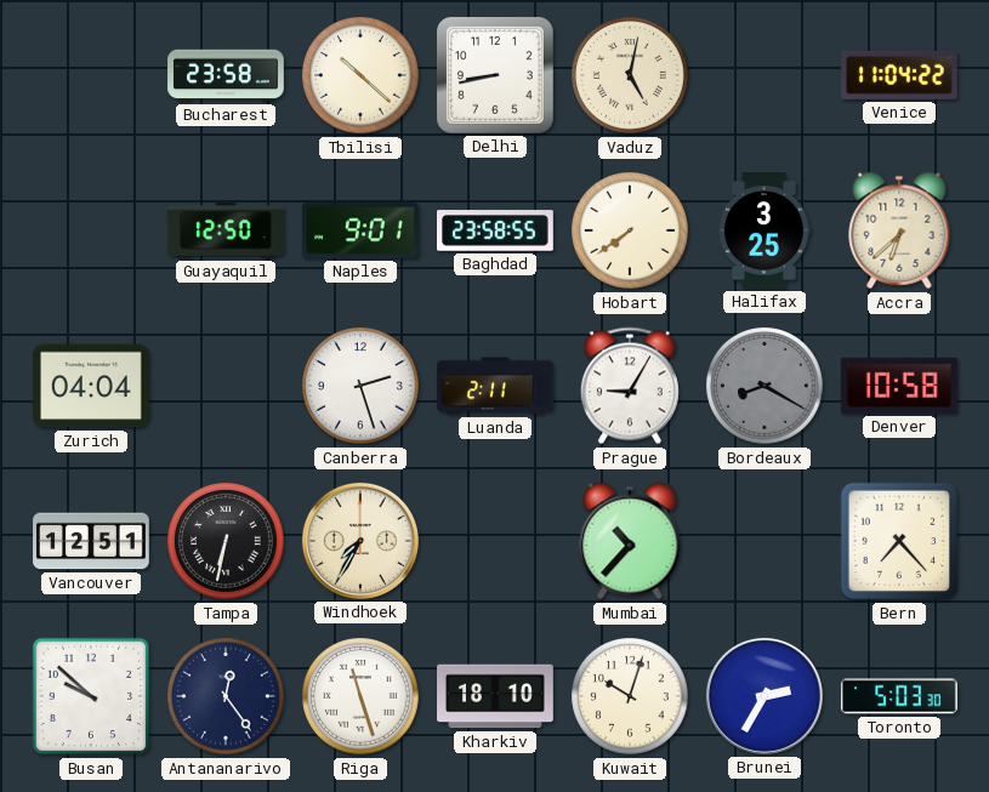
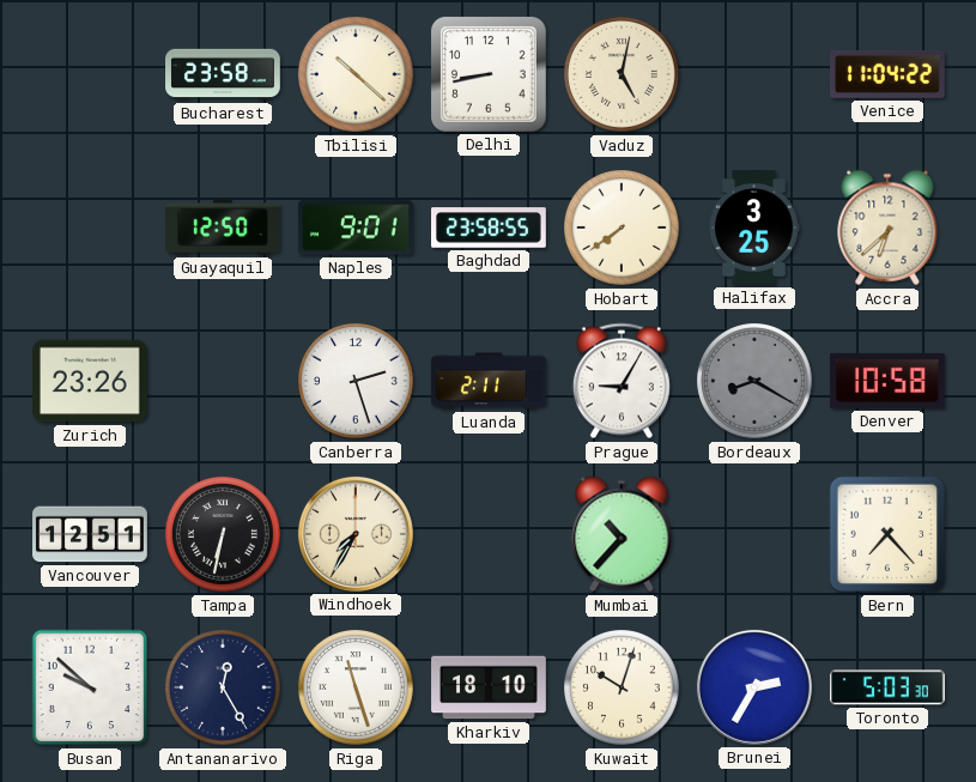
Zurich: 04:04 -> 23:26 (90, 381)
Antananarivo: 12:24 -> 12:25 (223, 687)
